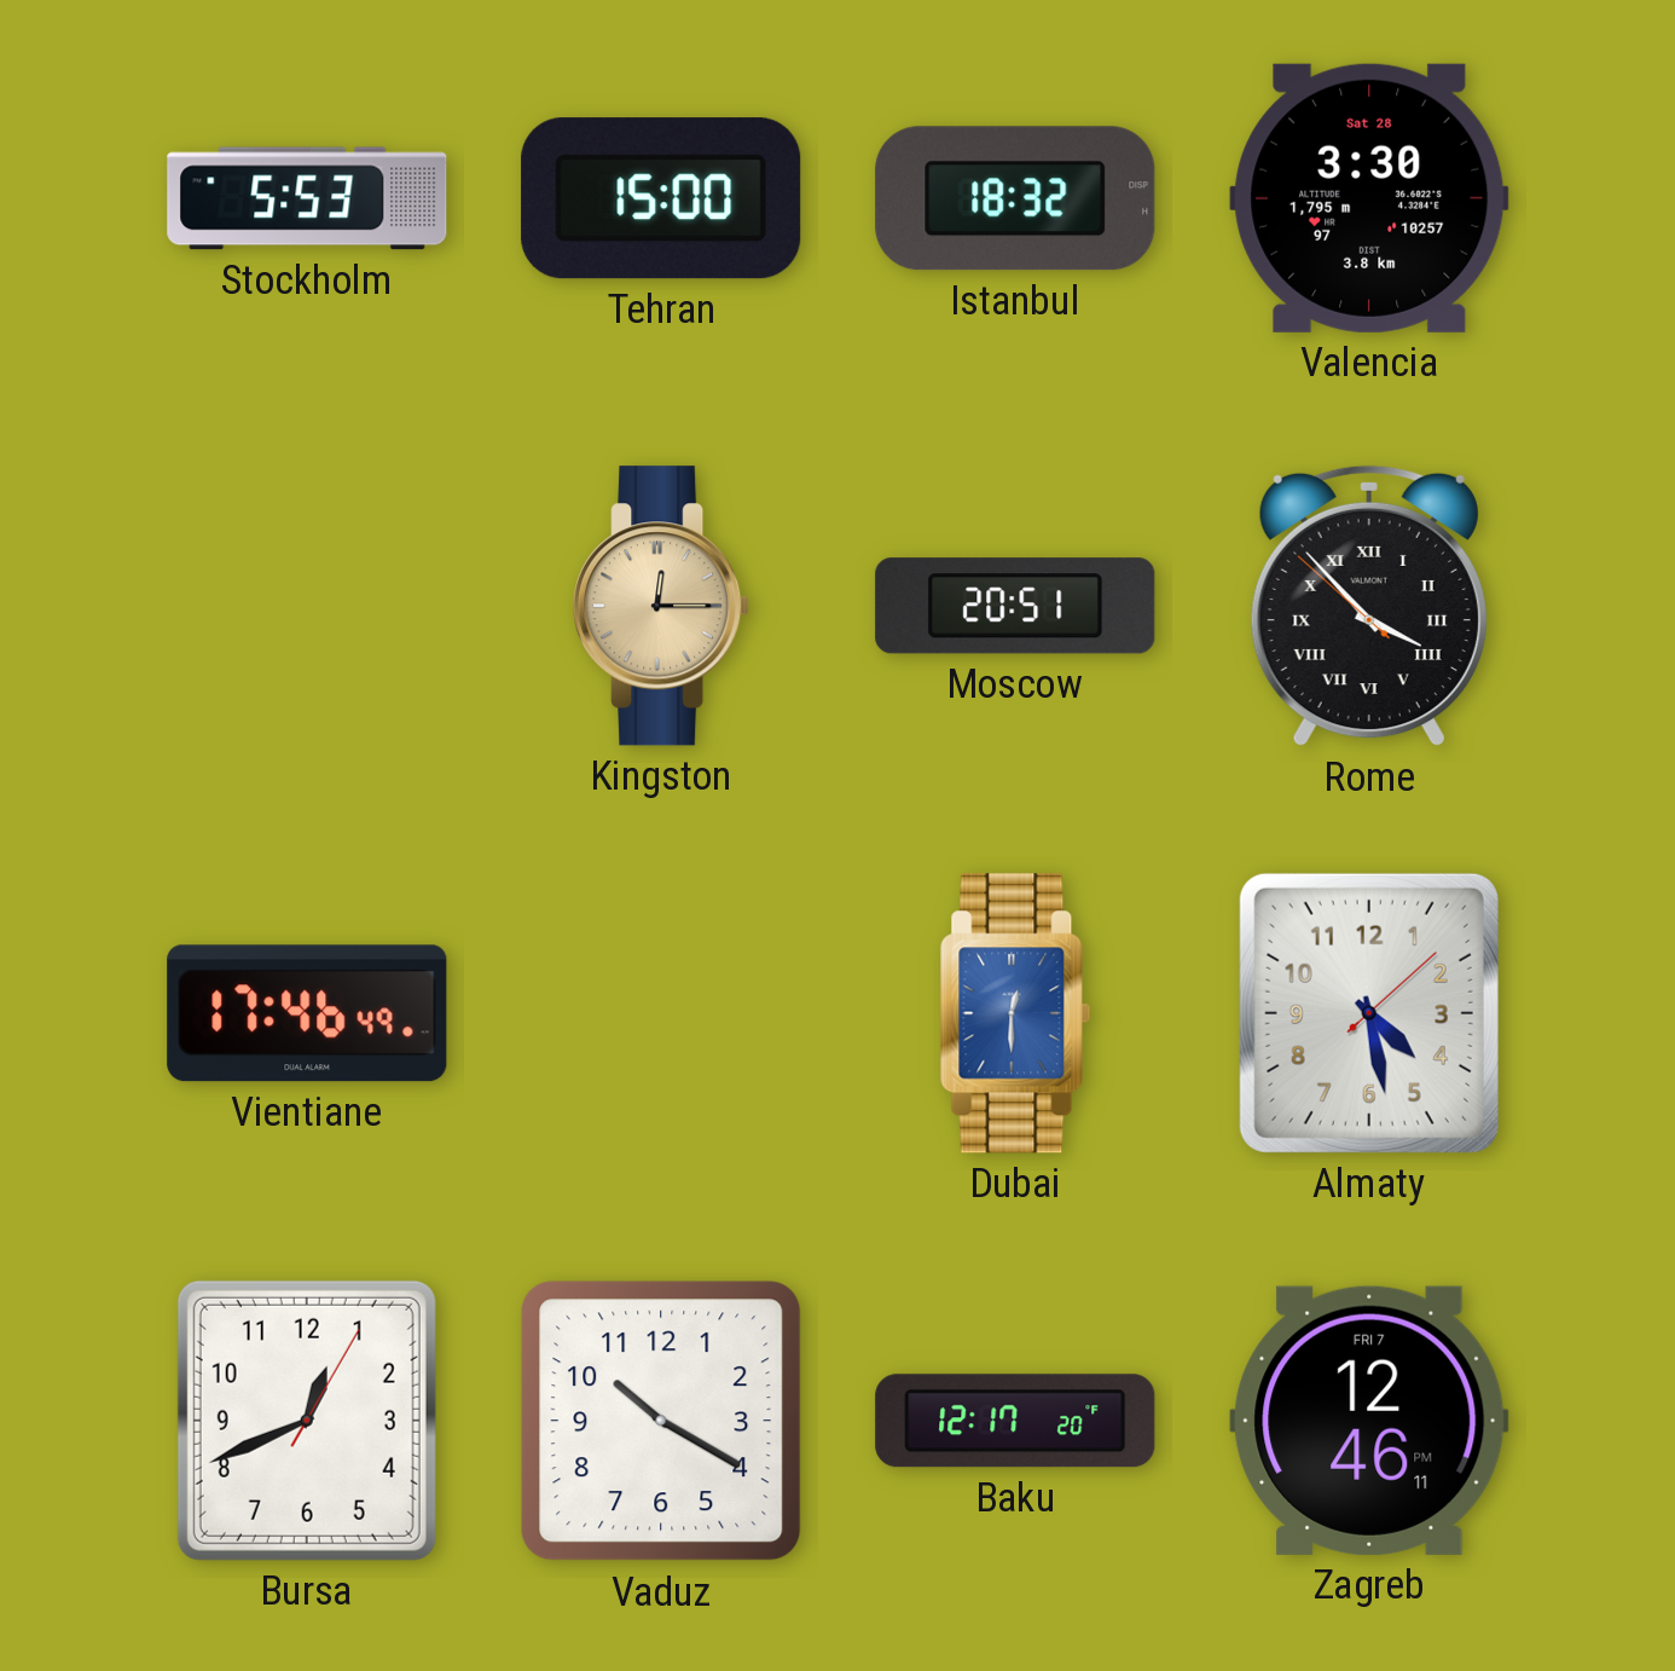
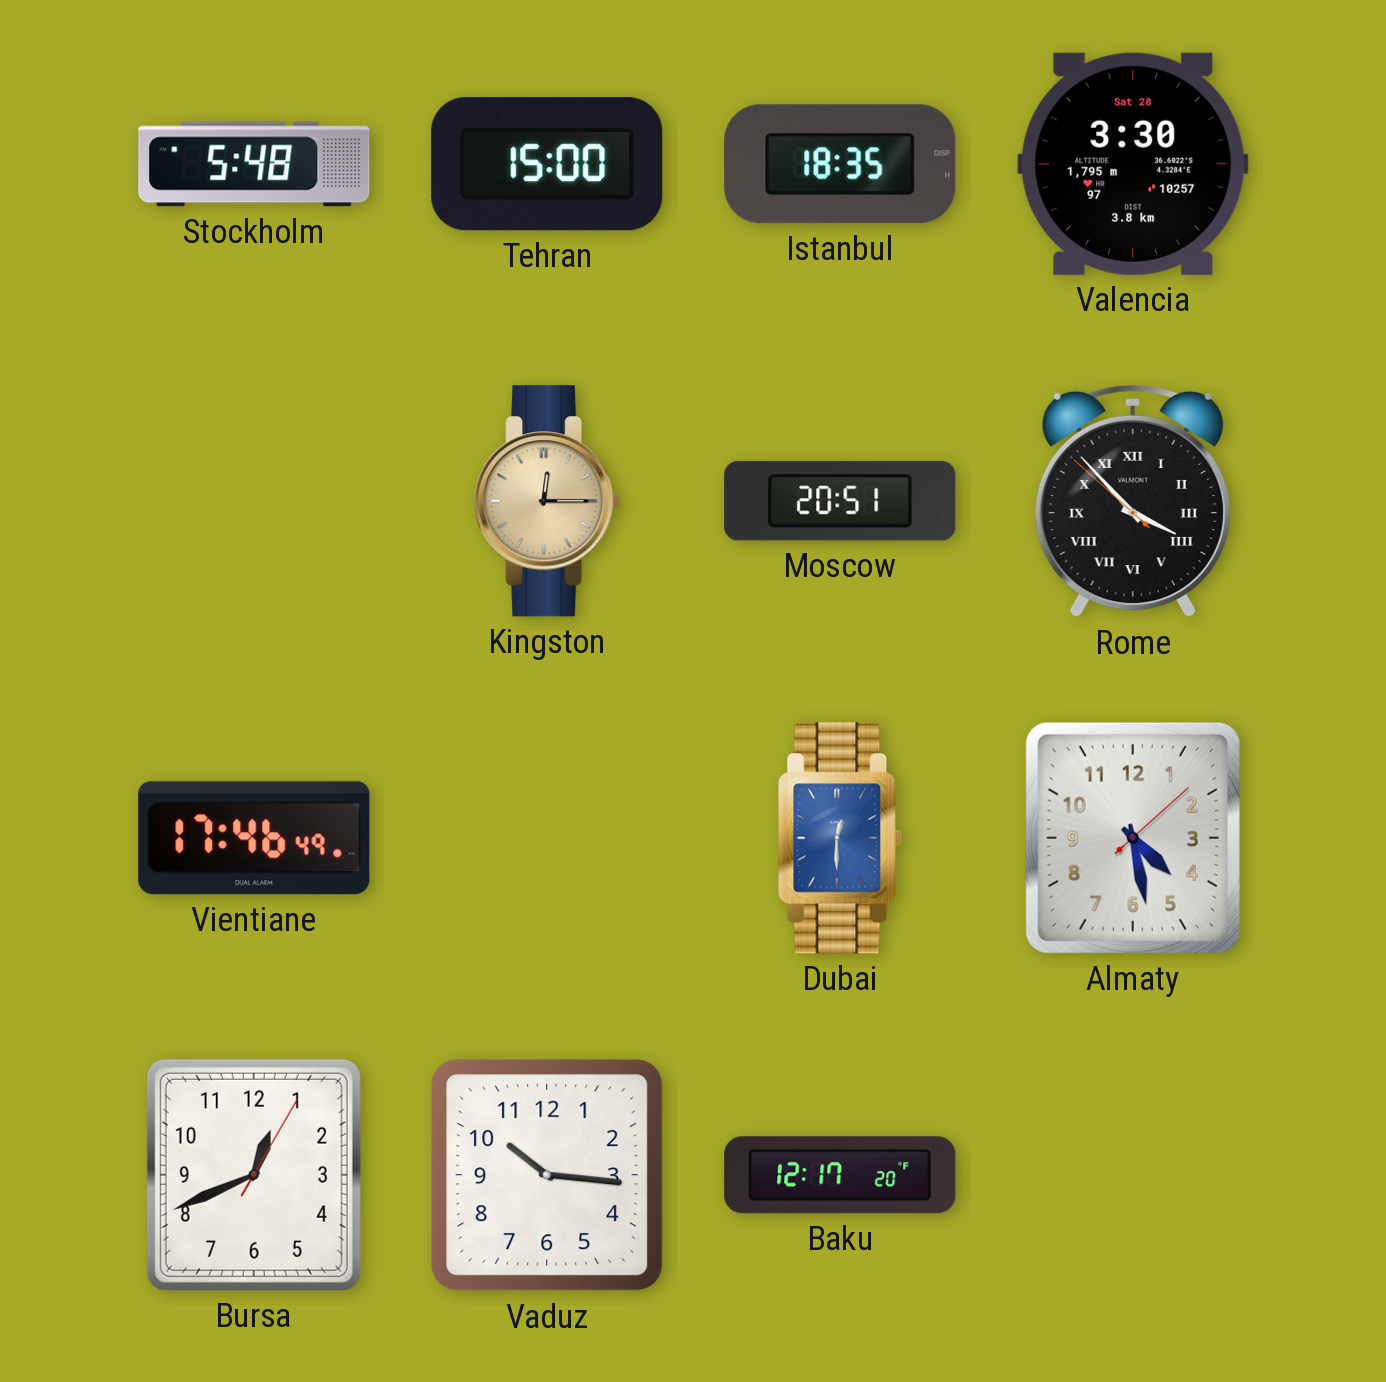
Stockholm: 5:53 -> 5:48 (254, 164)
Istanbul: 18:32 -> 18:35 (840, 164)
Vaduz: 10:20 -> 10:16 (547, 1175)
Zagreb: 12:46 -> none (1369, 1421)
